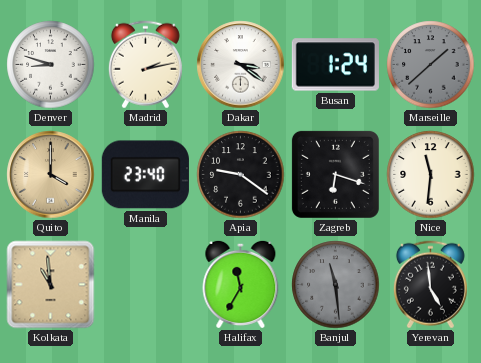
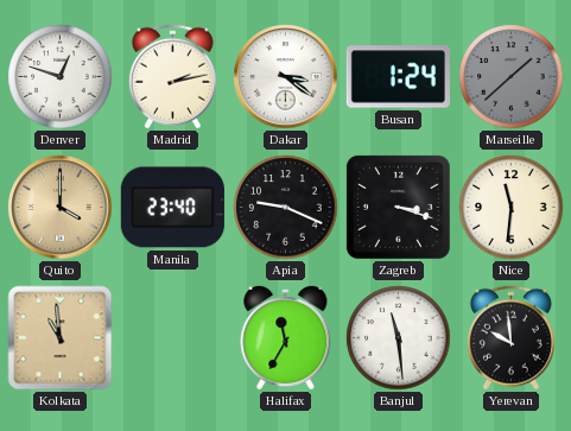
Denver: 8:48 -> 12:48 (61, 77)
Apia: 9:21 -> 9:19 (286, 208)
Zagreb: 6:18 -> 3:18 (398, 207)
Banjul dial: grey -> white (399, 338)
Yerevan: 4:59 -> 9:59 (510, 338)
